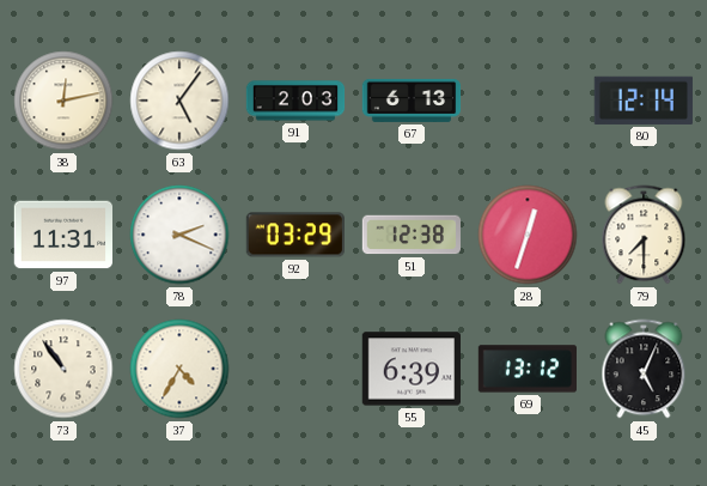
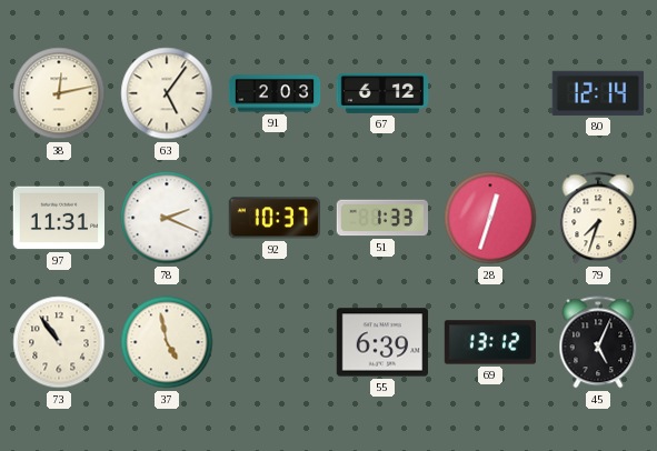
67: 6:13 -> 6:12 (382, 93)
92: 03:29 -> 10:37 (273, 218)
51: 12:38 -> 1:33 (382, 218)
79: 7:30 -> 7:33 (598, 218)
37: 4:35 -> 4:58 (167, 342)
